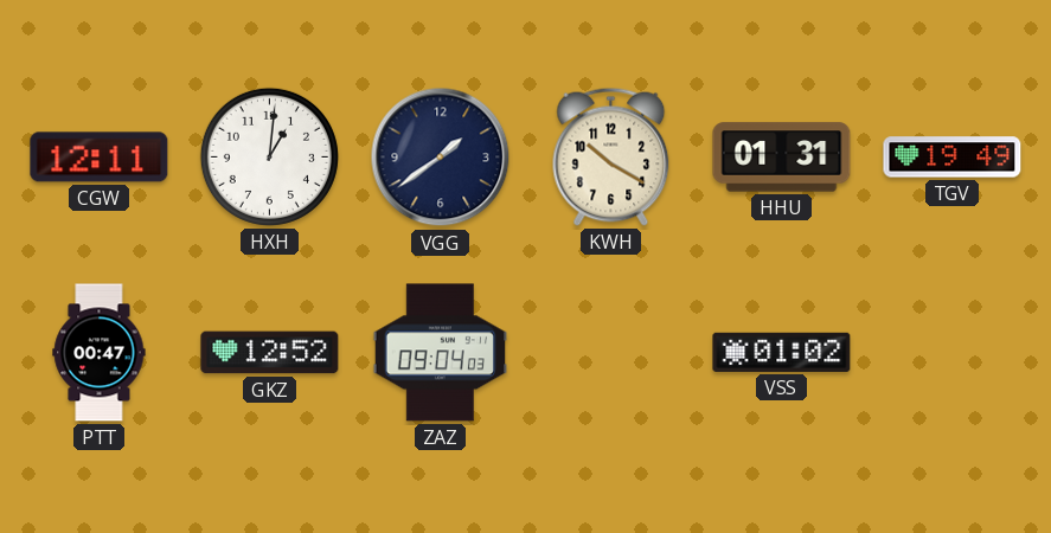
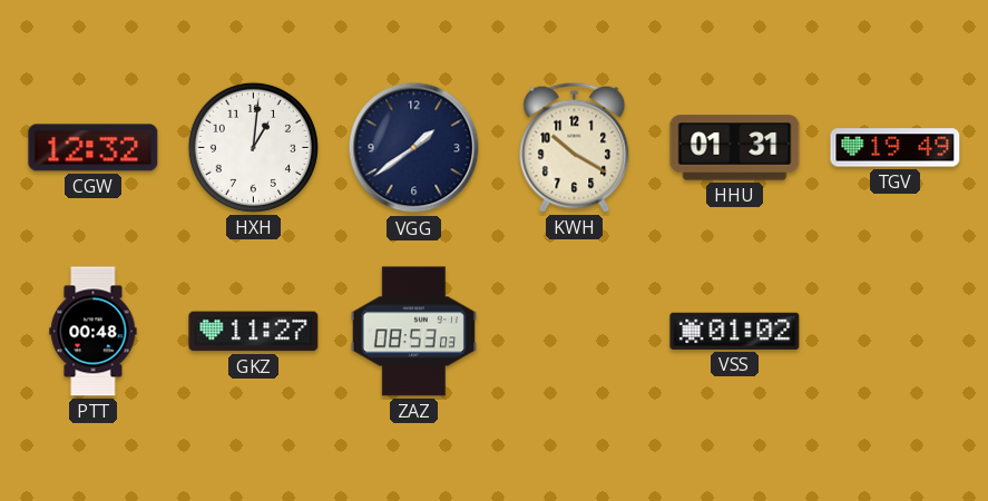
CGW: 12:11 -> 12:32 (94, 148)
PTT: 00:47 -> 00:48 (94, 332)
GKZ: 12:52 -> 11:27 (254, 332)
ZAZ: 09:04 -> 08:53 (413, 332)
